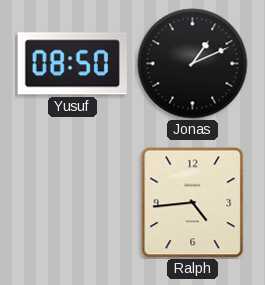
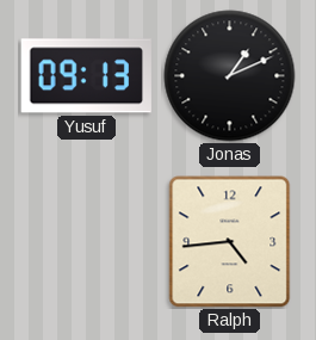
Yusuf: 08:50 -> 09:13 (86, 76)
